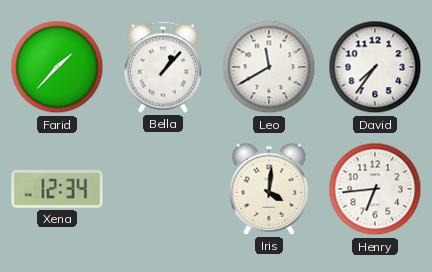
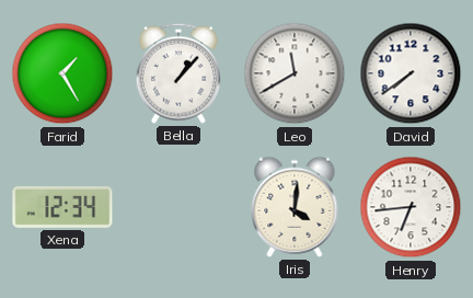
Farid: 1:37 -> 1:25 (62, 73)
David: 7:36 -> 7:39 (411, 73)
